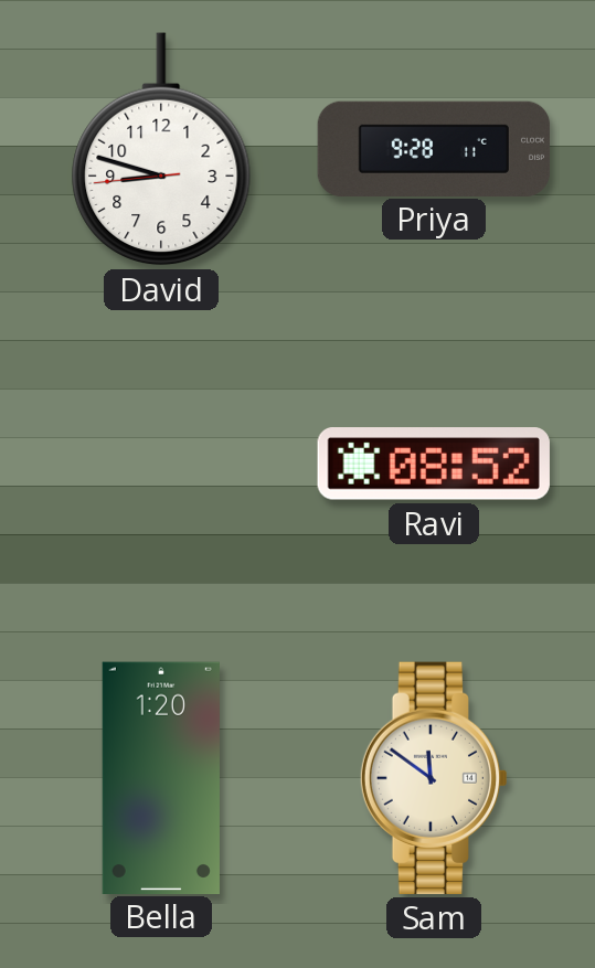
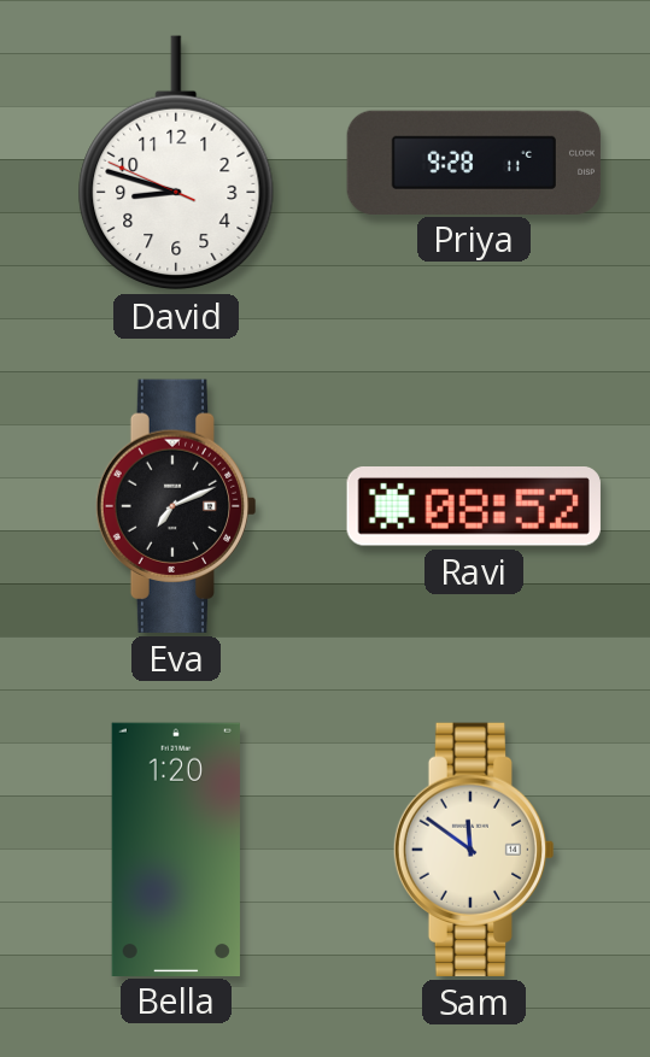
David: 8:47:44 -> 8:47:49 (176, 163)
Eva: none -> 7:11 (176, 506)
